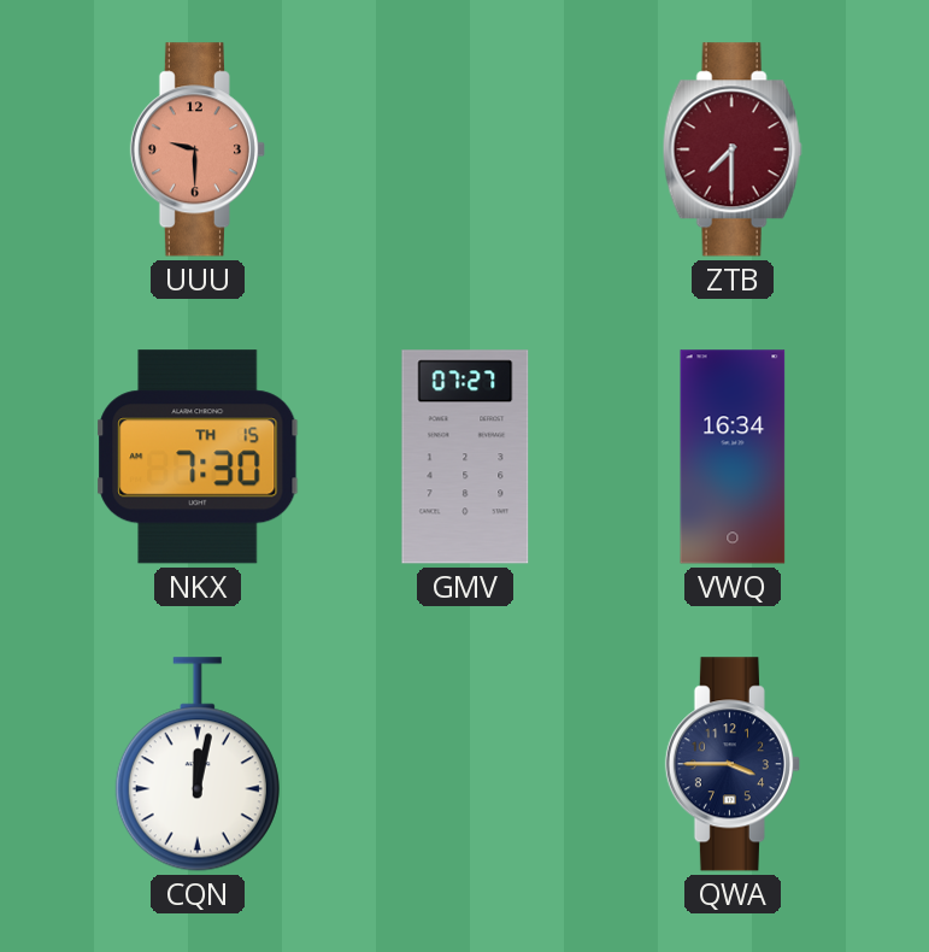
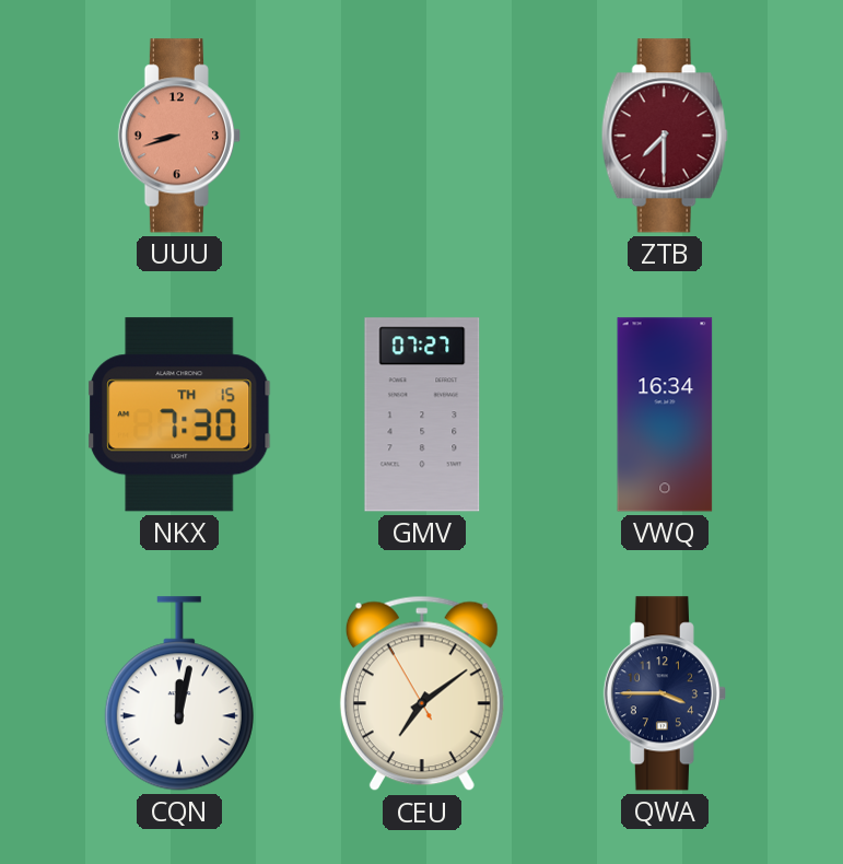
UUU: 9:30 -> 8:42 (179, 136)
CEU: none -> 7:08 (422, 693)
